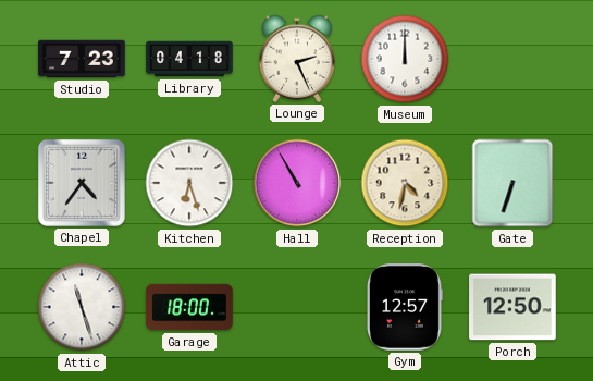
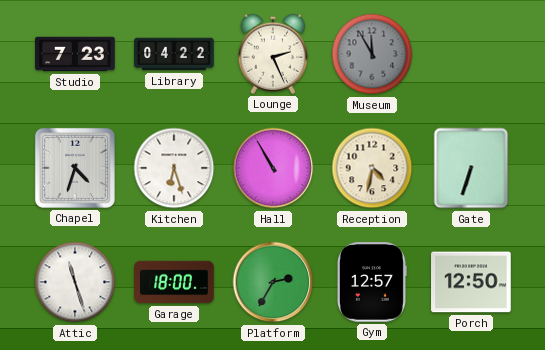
Library: 04:18 -> 04:22 (174, 54)
Museum: 12:00 -> 11:55 (372, 54)
Museum dial: white -> grey (372, 54)
Chapel: 4:36 -> 4:33 (75, 168)
Platform: none -> 2:35 (273, 282)
